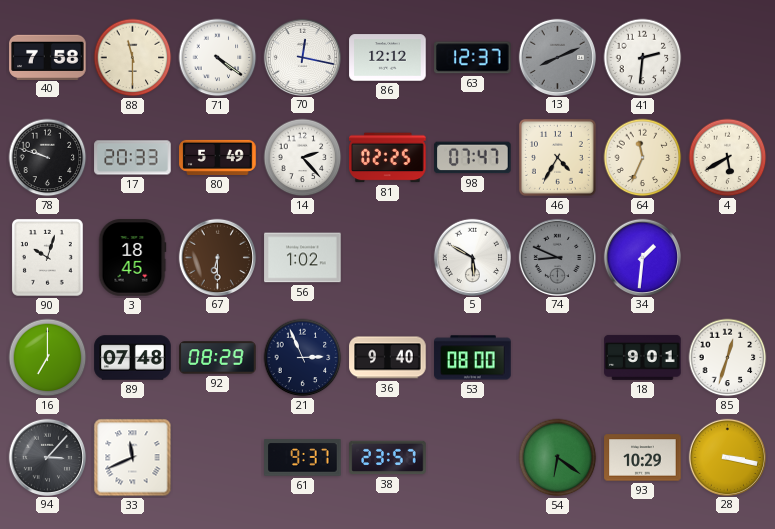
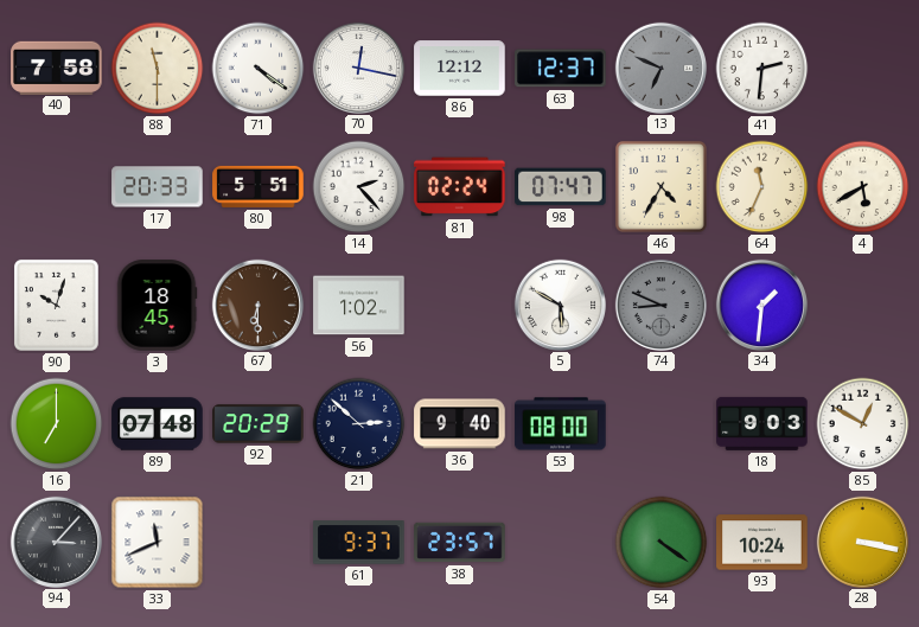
13: 8:11 -> 6:49 (660, 68)
78: 9:48 -> none (48, 158)
80: 5:49 -> 5:51 (259, 186)
81: 02:25 -> 02:24 (460, 187)
92: 08:29 -> 20:29 (259, 424)
21: 2:56 -> 2:52 (359, 424)
18: 9:01 -> 9:03 (762, 423)
85: 12:33 -> 12:50 (863, 424)
54: 6:21 -> 4:21 (662, 543)
93: 10:29 -> 10:24 (762, 543)
